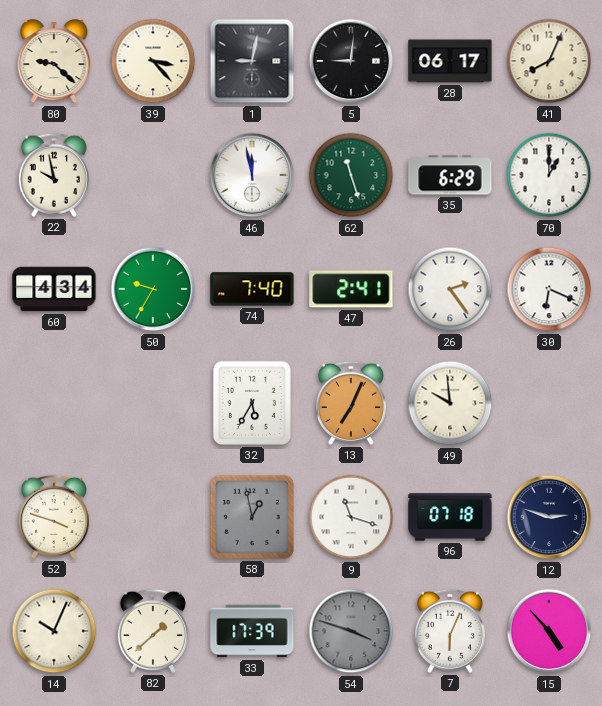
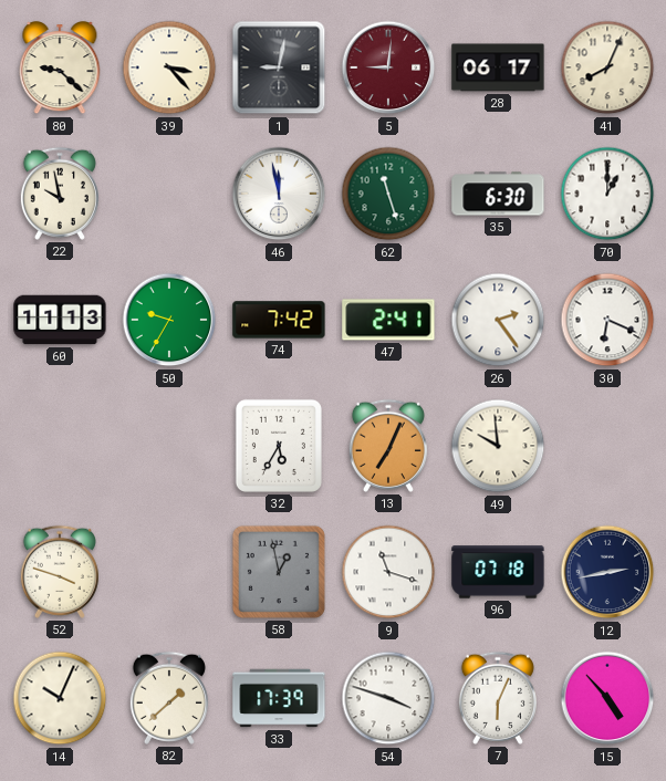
5 dial: black -> burgundy (388, 67)
35: 6:29 -> 6:30 (498, 194)
60: 4:34 -> 11:13 (60, 320)
74: 7:40 -> 7:42 (279, 320)
12: 2:48 -> 2:43 (607, 572)
54 dial: grey -> white (388, 698)
